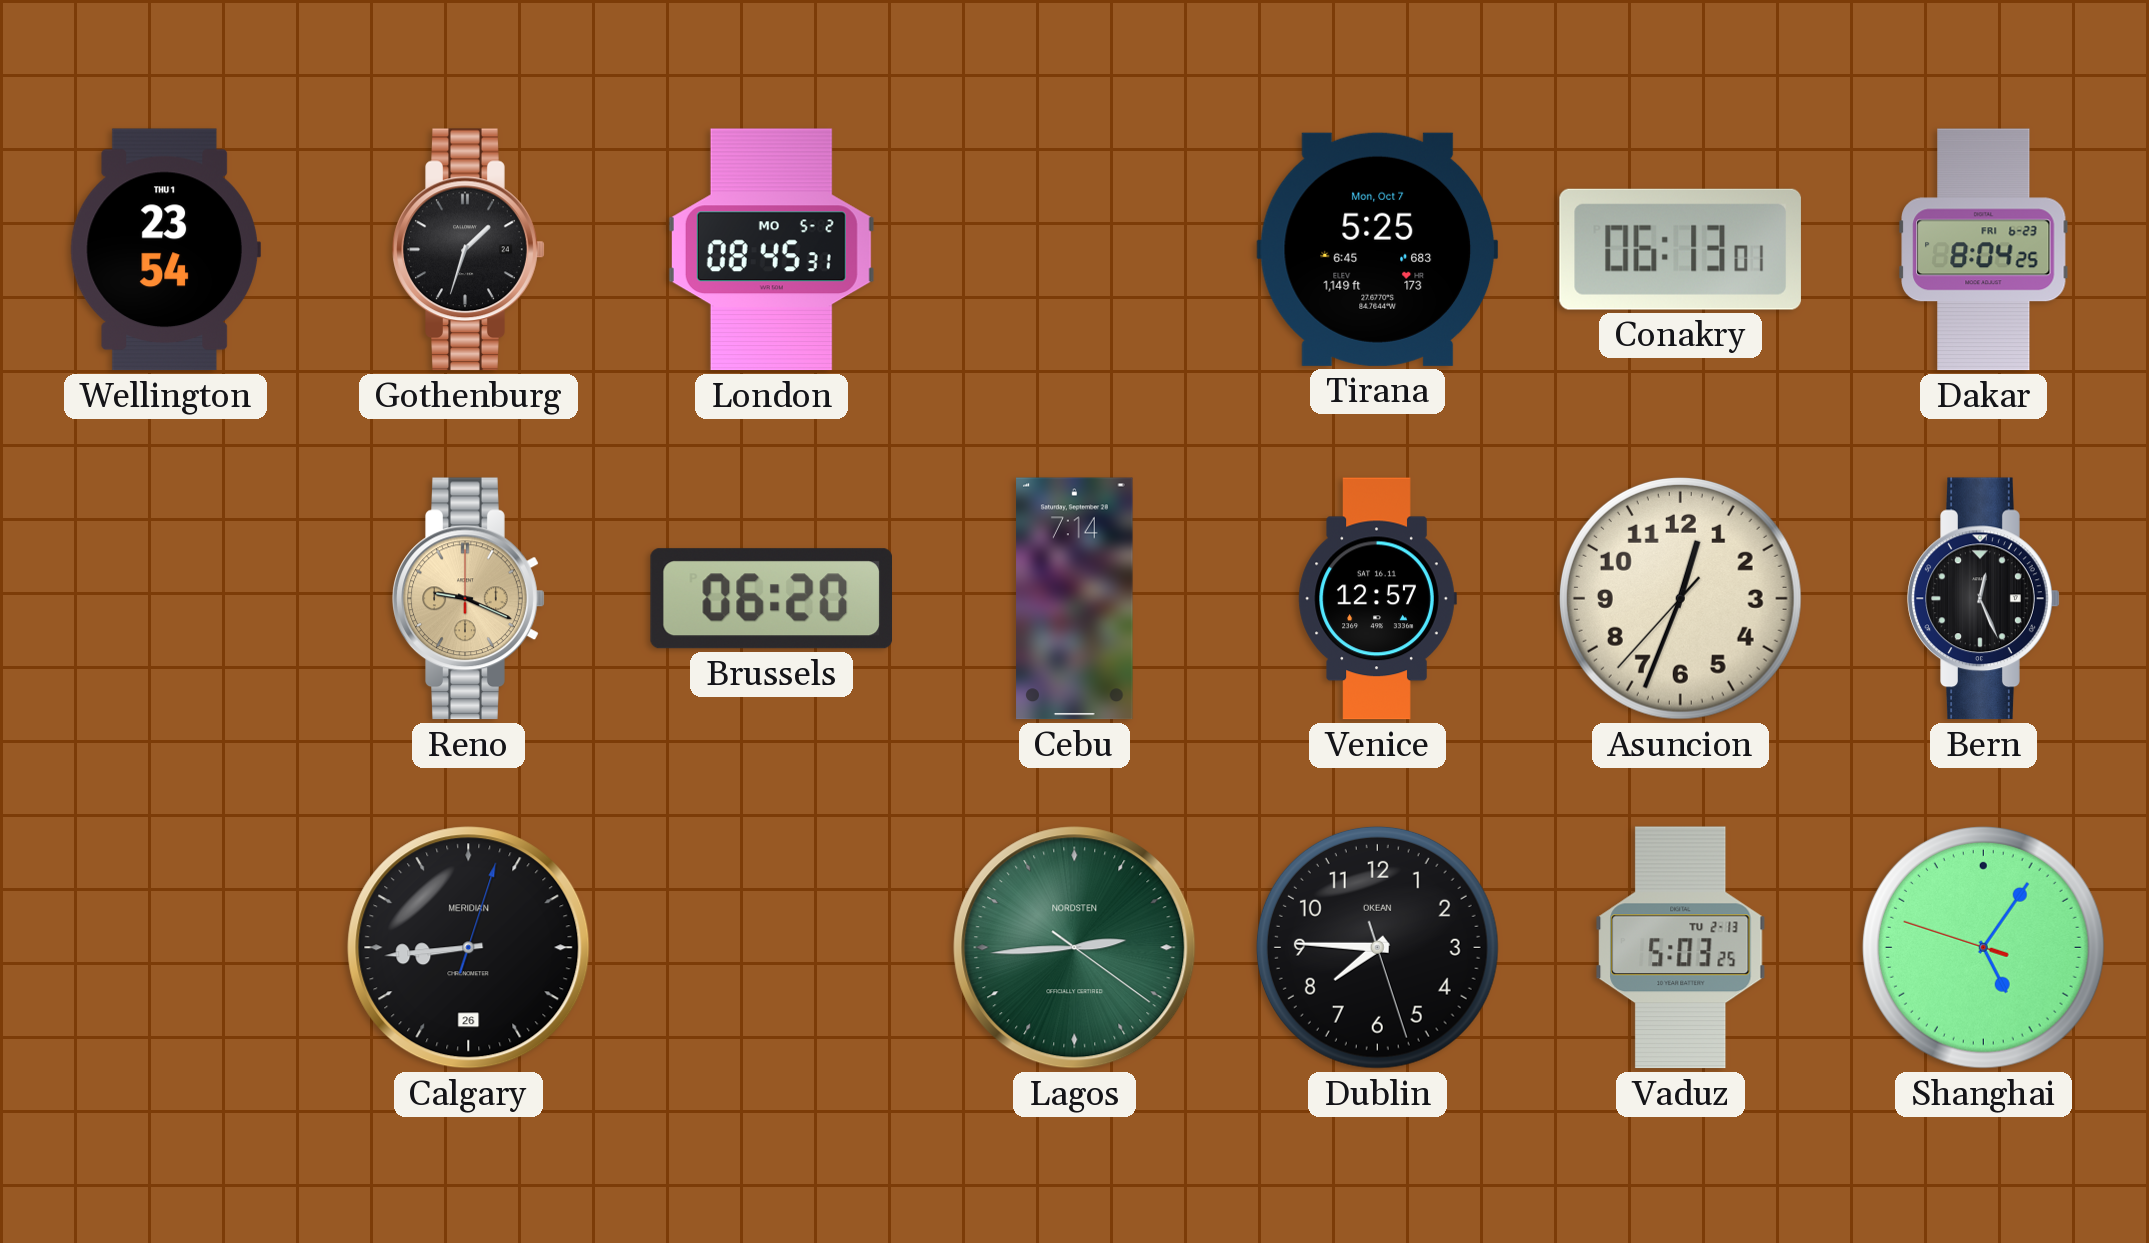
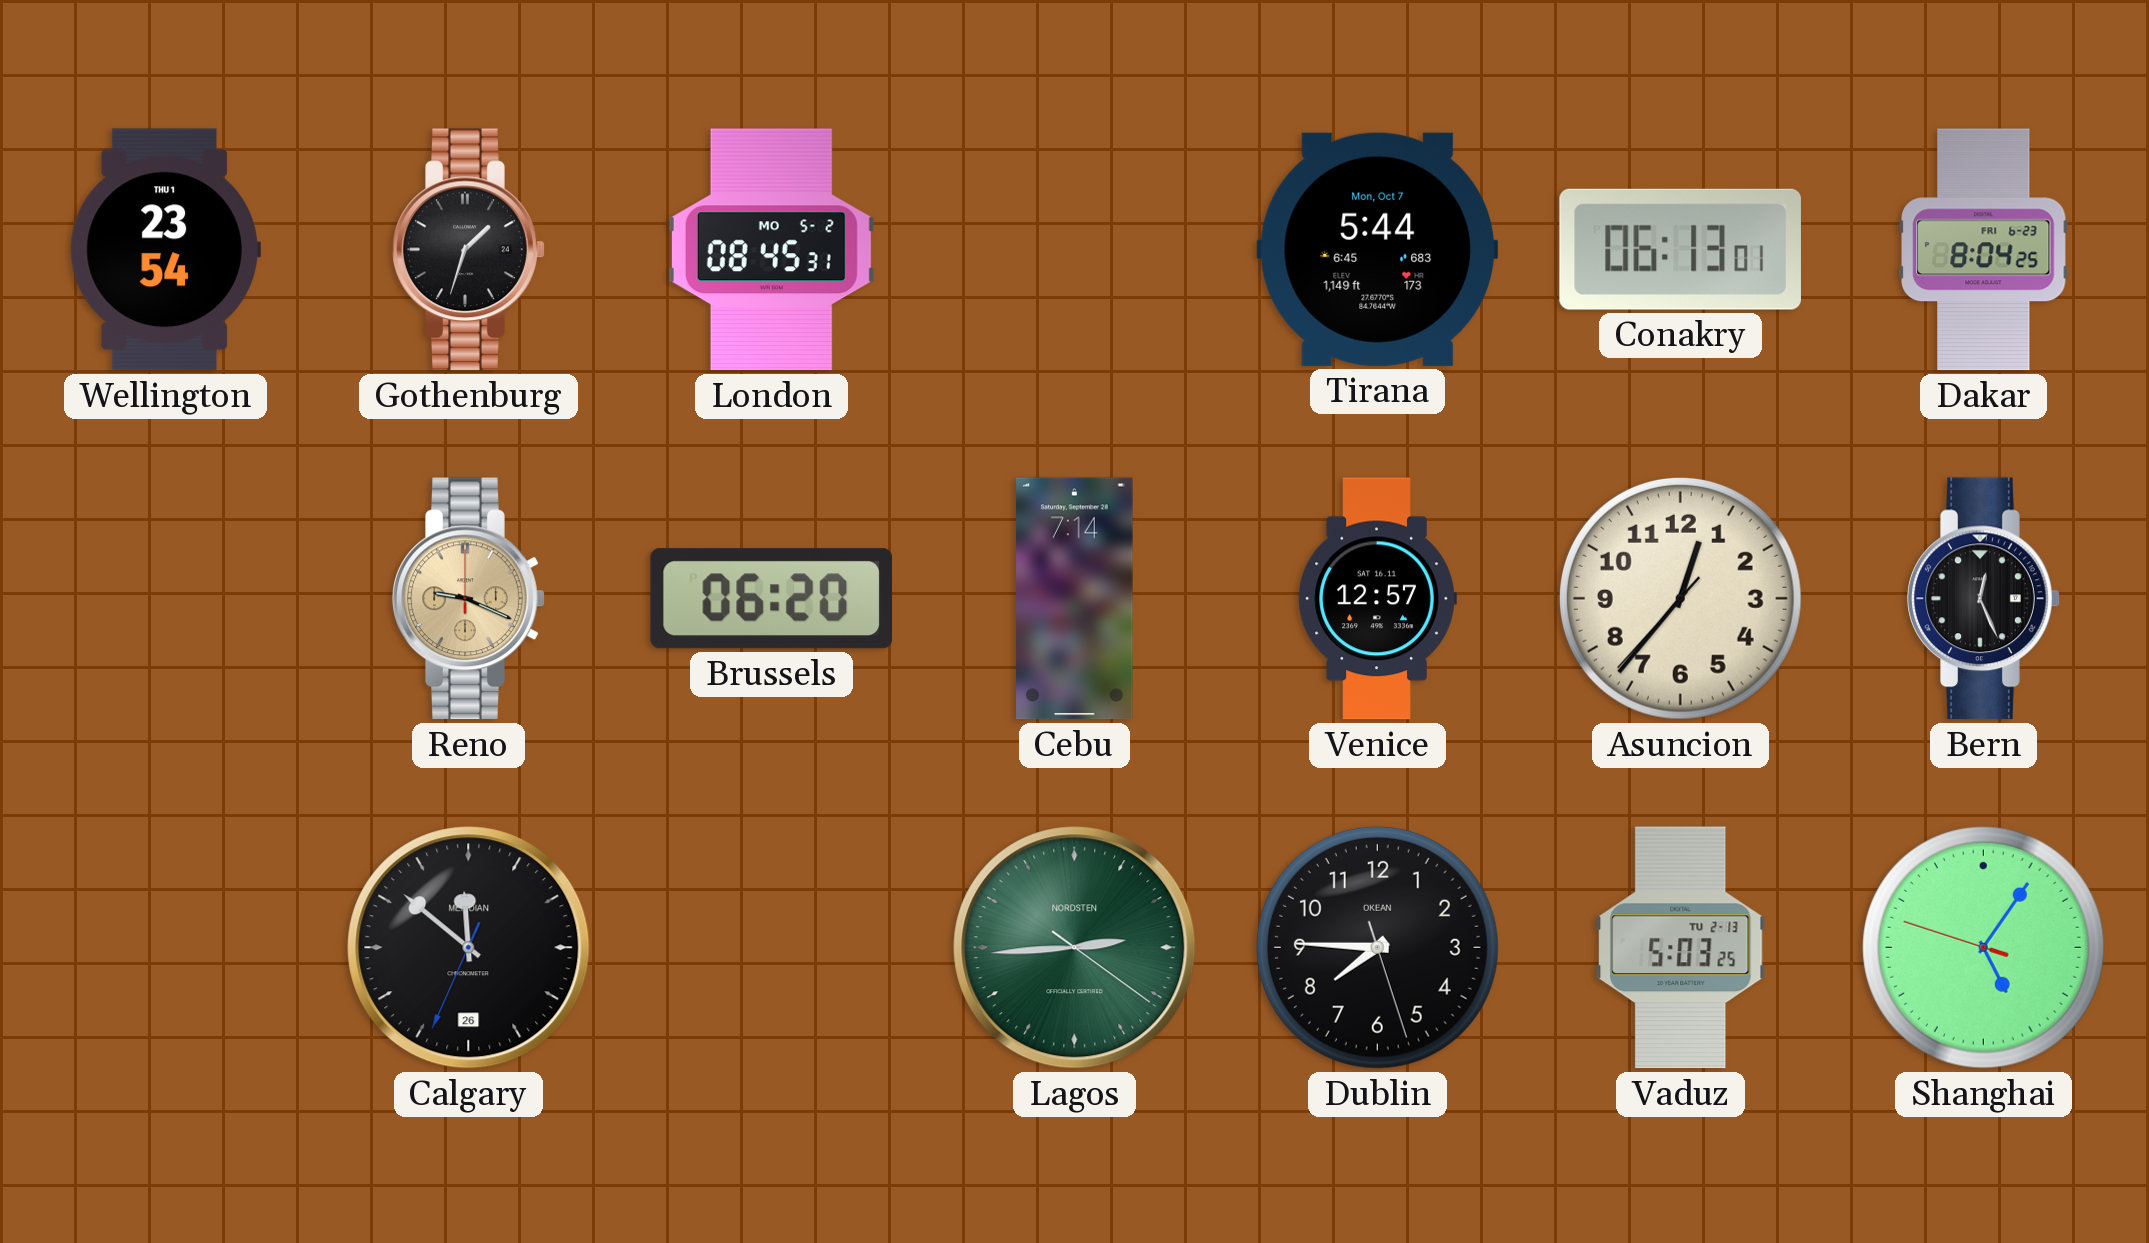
Tirana: 5:25 -> 5:44 (1378, 249)
Asuncion: 12:33 -> 12:36 (1680, 598)
Calgary: 8:44 -> 11:51 (469, 948)
